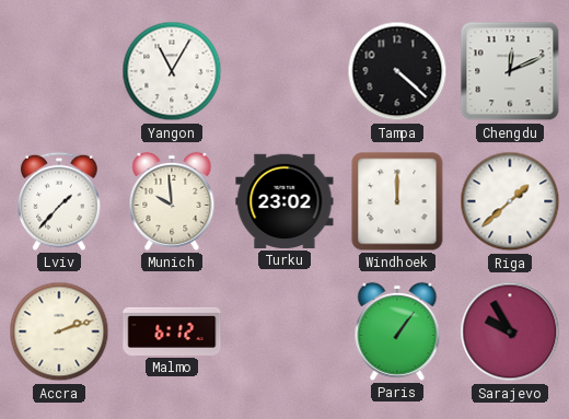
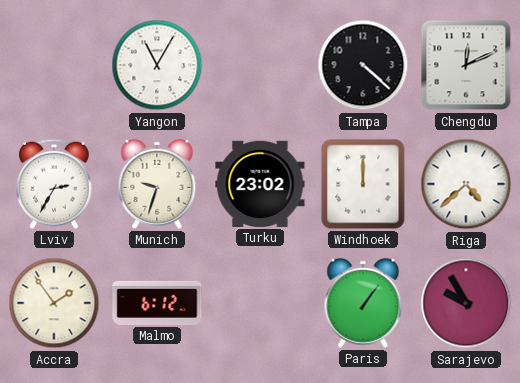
Lviv: 1:37 -> 2:35 (55, 184)
Munich: 9:59 -> 9:33 (157, 184)
Riga: 1:38 -> 4:38 (466, 184)
Accra: 2:12 -> 1:54 (54, 303)
